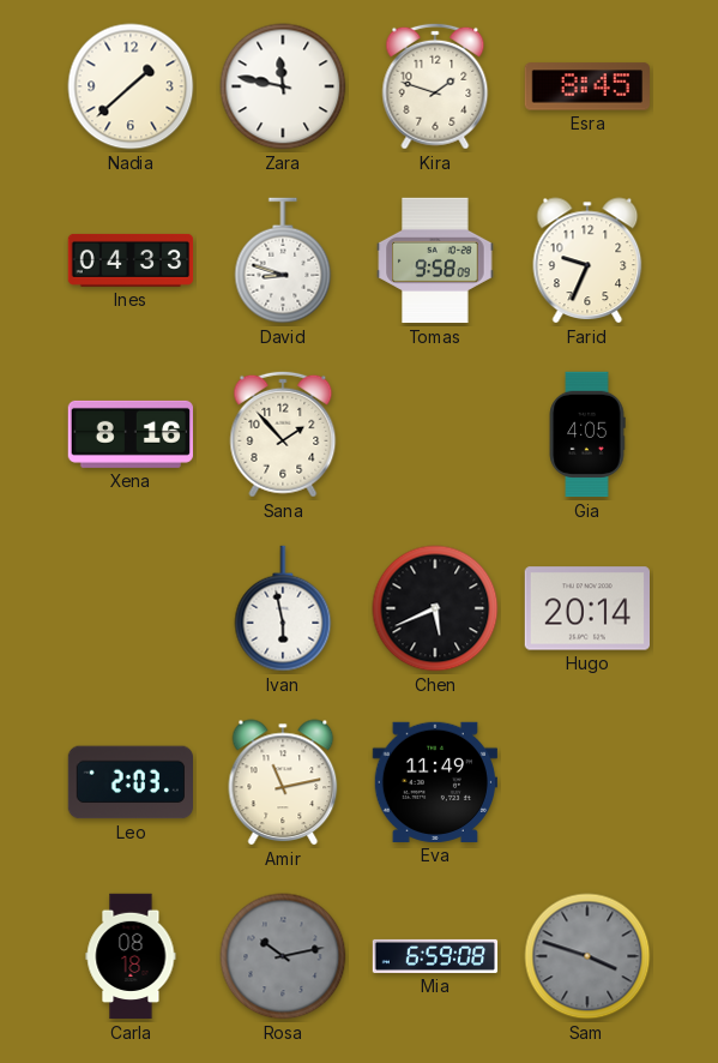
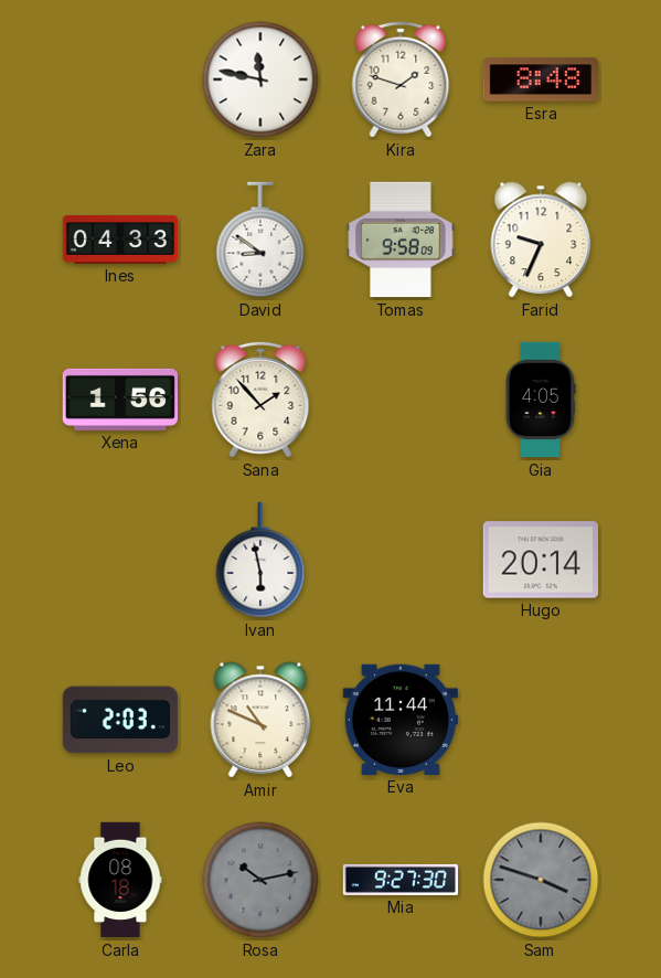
Nadia: 1:38 -> none (131, 86)
Esra: 8:45 -> 8:48 (540, 79)
David: 8:48 -> 8:51 (260, 240)
Xena: 8:16 -> 1:56 (119, 400)
Chen: 5:41 -> none (435, 608)
Amir: 11:13 -> 10:49 (260, 720)
Eva: 11:49 -> 11:44 (399, 720)
Mia: 6:59 -> 9:27 (401, 880)
